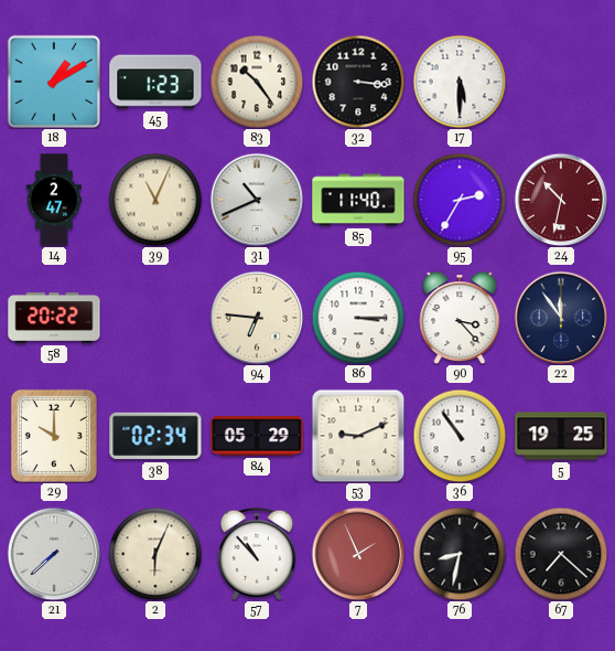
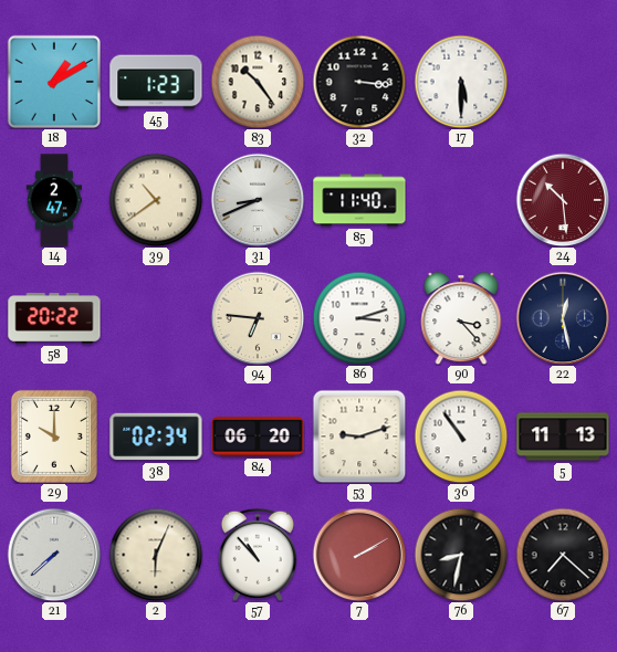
39: 11:04 -> 10:39 (156, 200)
31: 10:41 -> 8:41 (258, 200)
95: 2:35 -> none (460, 200)
24: 10:32 -> 10:29 (563, 200)
86: 3:15 -> 3:12 (359, 318)
22: 11:54 -> 12:28 (563, 318)
84: 05:29 -> 06:20 (258, 437)
53: 9:11 -> 9:12 (359, 437)
5: 19:25 -> 11:13 (563, 437)
7: 1:56 -> 2:10 (359, 555)
